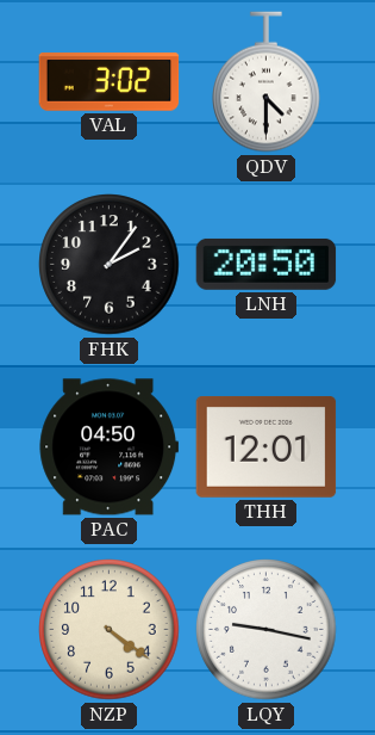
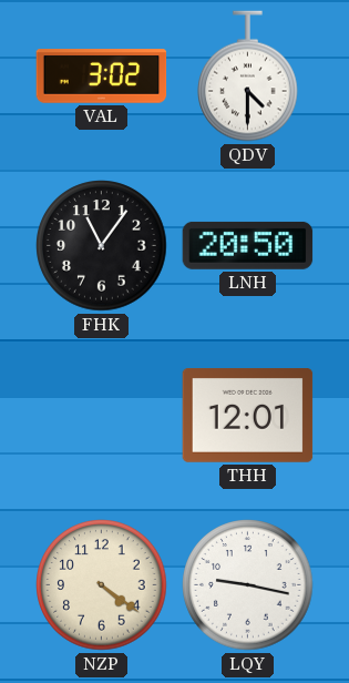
FHK: 2:06 -> 11:06 (102, 246)
PAC: 04:50 -> none (110, 447)
